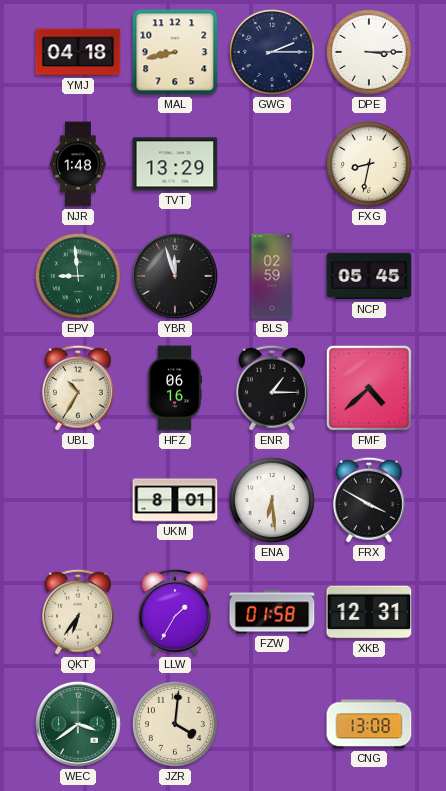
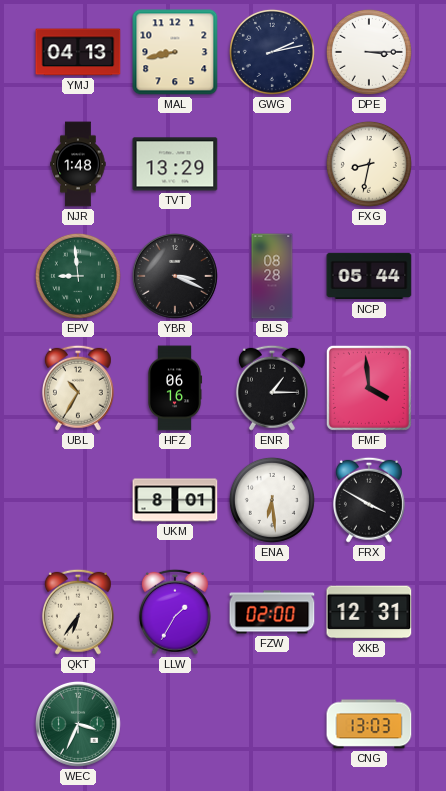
YMJ: 04:18 -> 04:13 (78, 52)
GWG: 2:15 -> 2:13 (272, 52)
YBR: 11:57 -> 3:19 (175, 276)
BLS: 02:59 -> 08:28 (272, 276)
NCP: 05:45 -> 05:44 (369, 276)
FMF: 4:38 -> 3:59 (369, 388)
FZW: 01:58 -> 02:00 (272, 612)
WEC: 3:39 -> 3:34 (78, 724)
JZR: 4:01 -> none (175, 724)
CNG: 13:08 -> 13:03 (369, 724)
